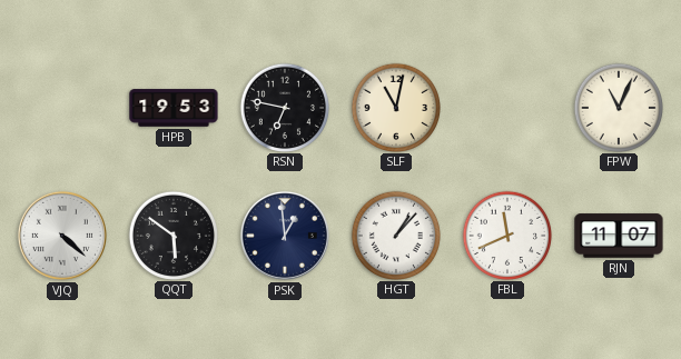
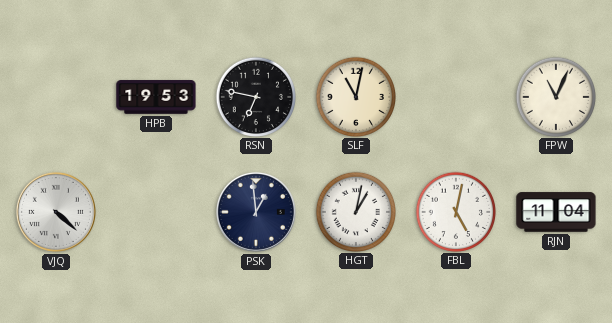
QQT: 5:51 -> none (172, 235)
HGT: 1:07 -> 1:02 (355, 211)
FBL: 11:41 -> 5:02 (455, 211)
RJN: 11:07 -> 11:04 (556, 212)
